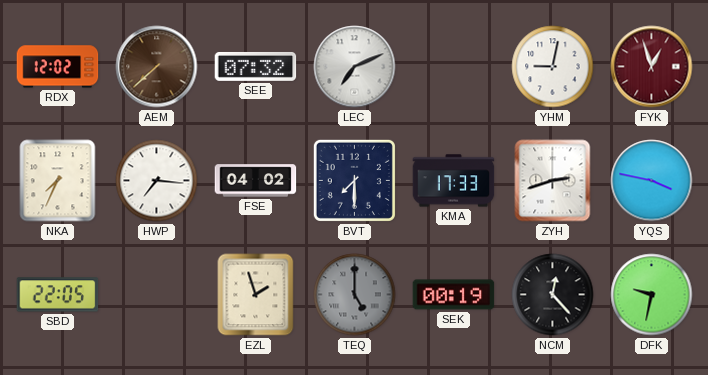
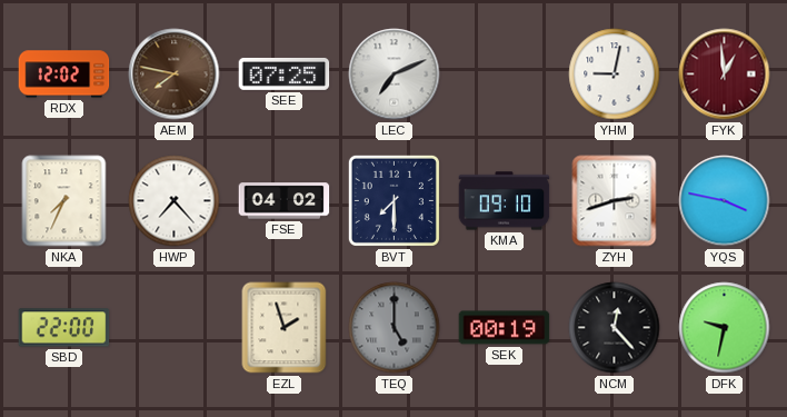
AEM: 7:38 -> 7:47 (175, 75)
SEE: 07:32 -> 07:25 (285, 73)
FYK: 12:57 -> 12:59 (725, 75)
HWP: 7:16 -> 7:23 (175, 201)
KMA: 17:33 -> 09:10 (505, 201)
SBD: 22:05 -> 22:00 (64, 328)
